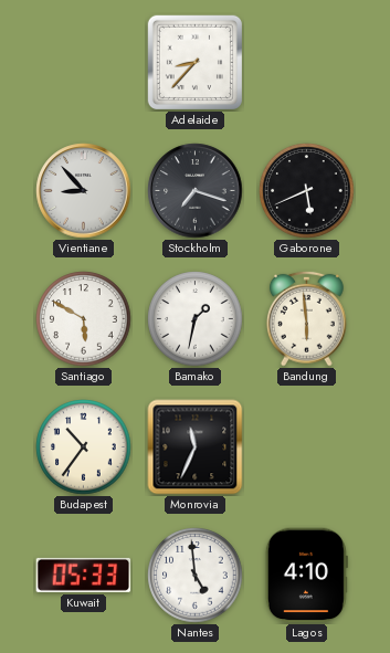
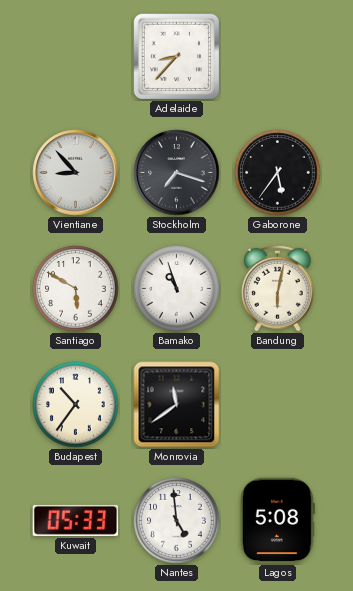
Gaborone: 5:41 -> 5:36 (278, 173)
Bamako: 1:32 -> 10:57 (177, 289)
Bandung: 5:59 -> 6:02 (278, 288)
Monrovia: 11:34 -> 11:39 (177, 405)
Lagos: 4:10 -> 5:08 (277, 521)
